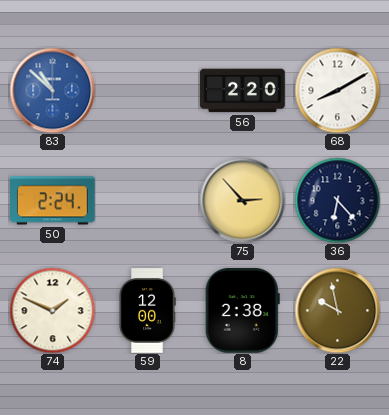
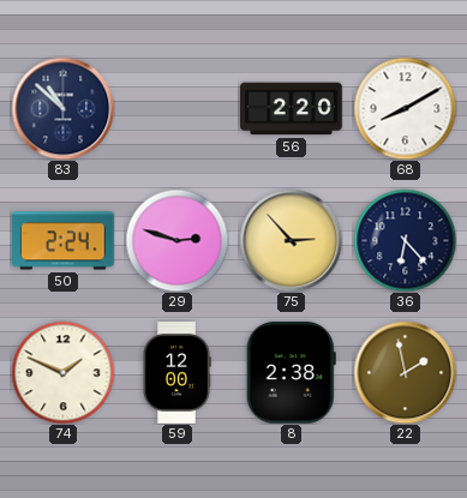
83 dial: blue -> navy (62, 108)
29: none -> 2:48 (176, 240)
22: 9:58 -> 1:58 (405, 372)
